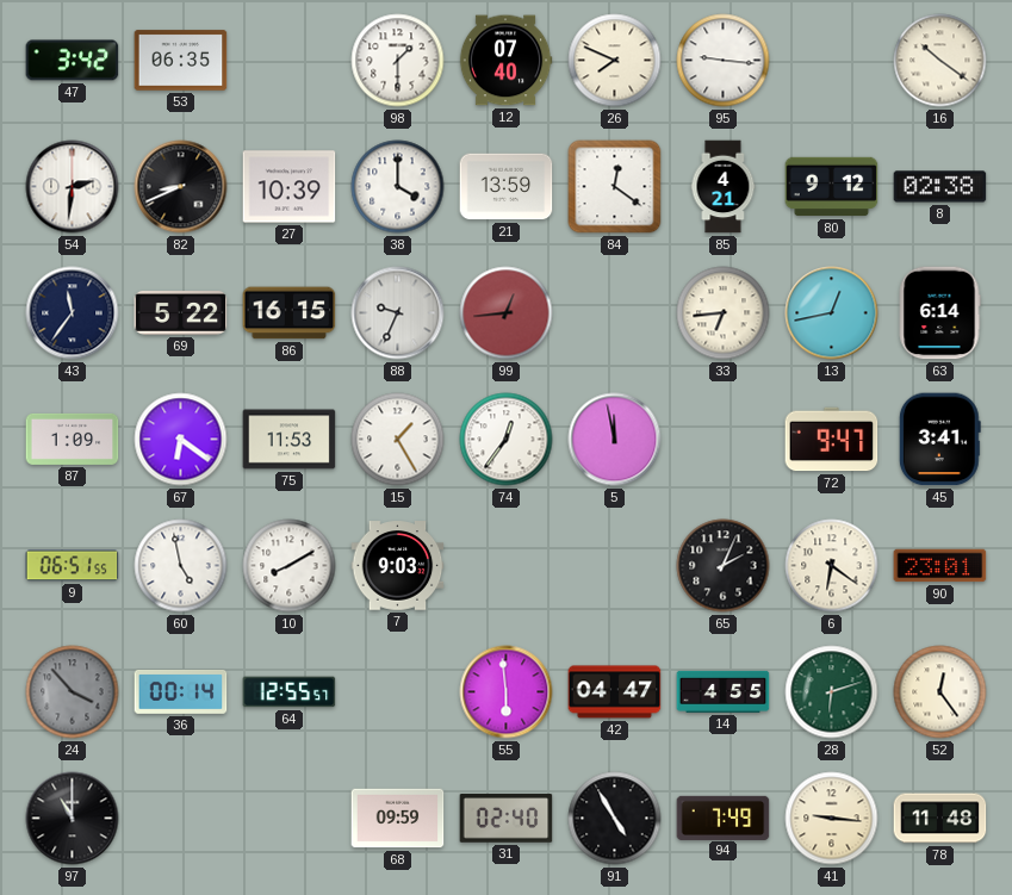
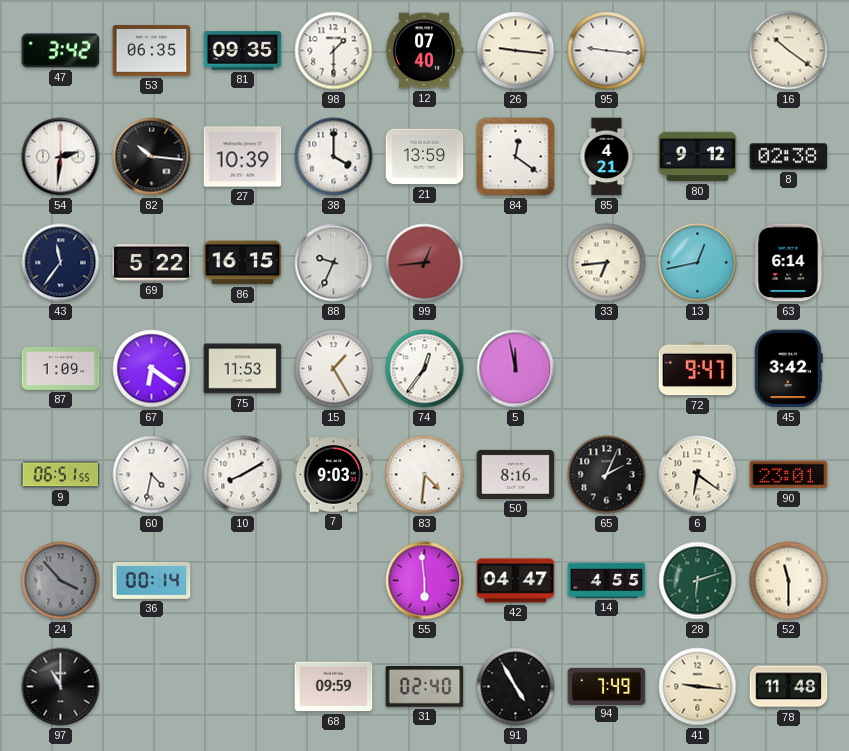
81: none -> 09:35 (243, 51)
26: 7:49 -> 9:16 (516, 51)
82: 8:41 -> 10:16 (152, 157)
45: 3:41 -> 3:42 (788, 369)
60: 4:58 -> 4:32 (152, 475)
83: none -> 4:31 (425, 475)
50: none -> 8:16 (516, 474)
64: 12:55 -> none (290, 692)
52: 12:24 -> 11:30 (789, 581)
